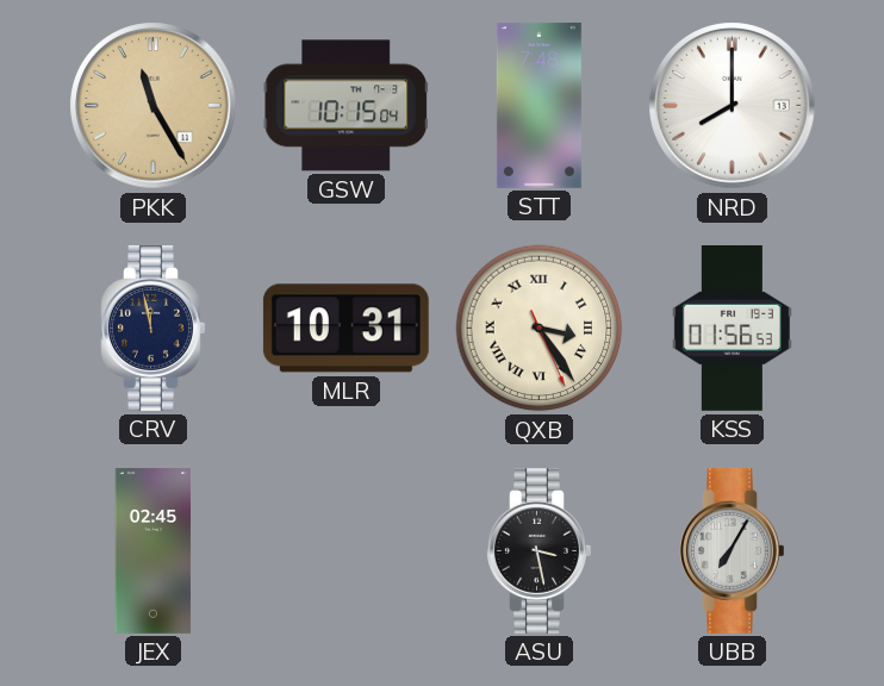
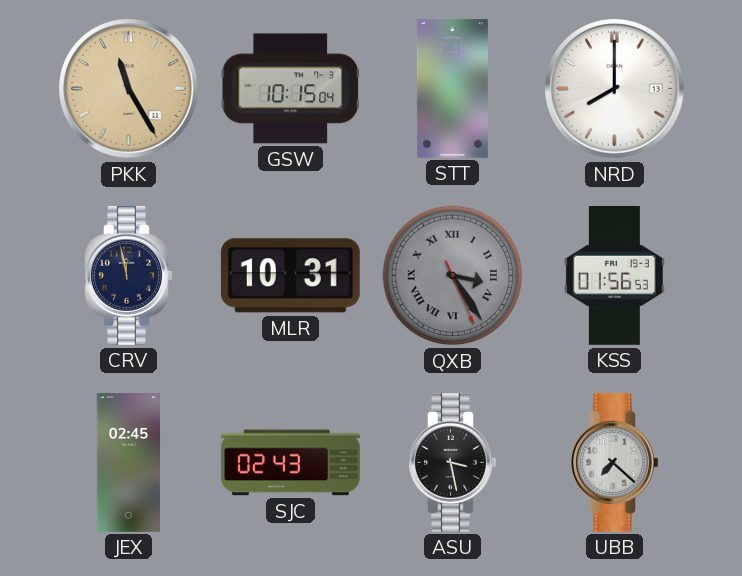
QXB dial: cream -> grey (453, 276)
SJC: none -> 02:43 (291, 463)
UBB: 7:05 -> 7:22 (615, 462)
